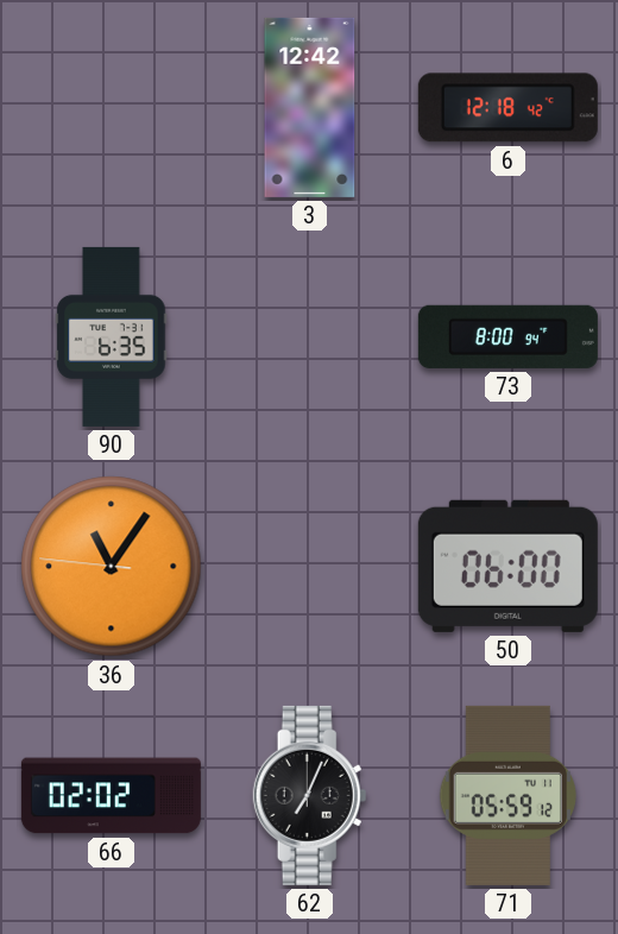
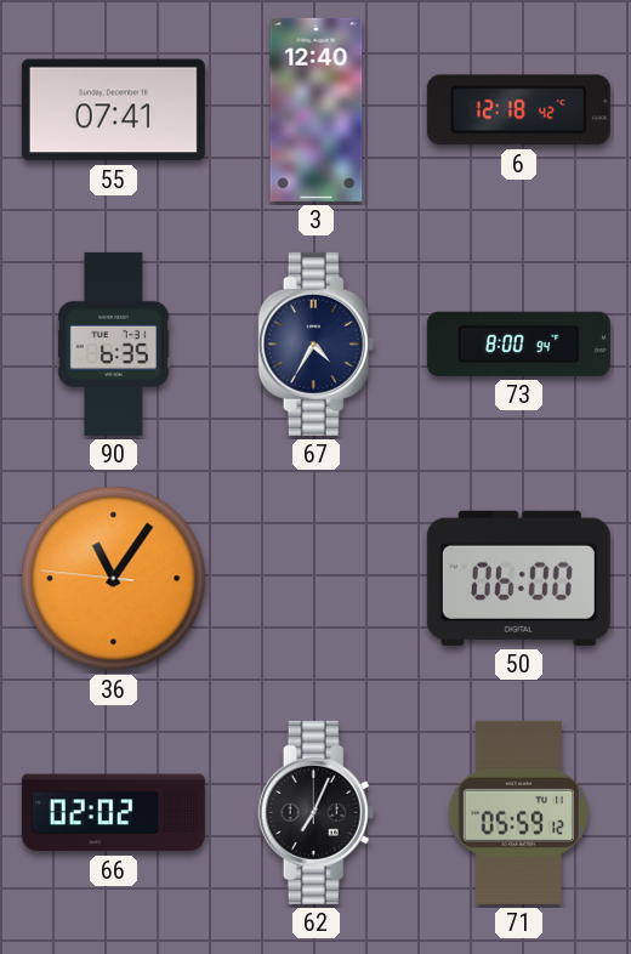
55: none -> 07:41 (113, 110)
3: 12:42 -> 12:40 (317, 109)
67: none -> 4:35 (317, 343)
